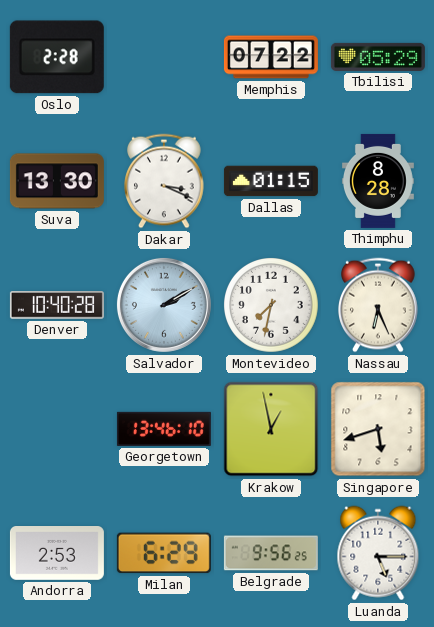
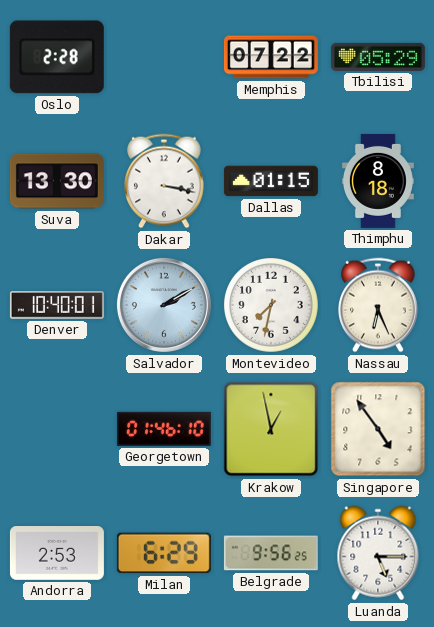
Dakar: 3:19 -> 3:17 (165, 181)
Thimphu: 8:28 -> 8:18 (378, 181)
Denver: 10:40:28 -> 10:40:01 (57, 305)
Georgetown: 13:46 -> 01:46 (164, 429)
Singapore: 5:42 -> 4:54 (378, 429)
